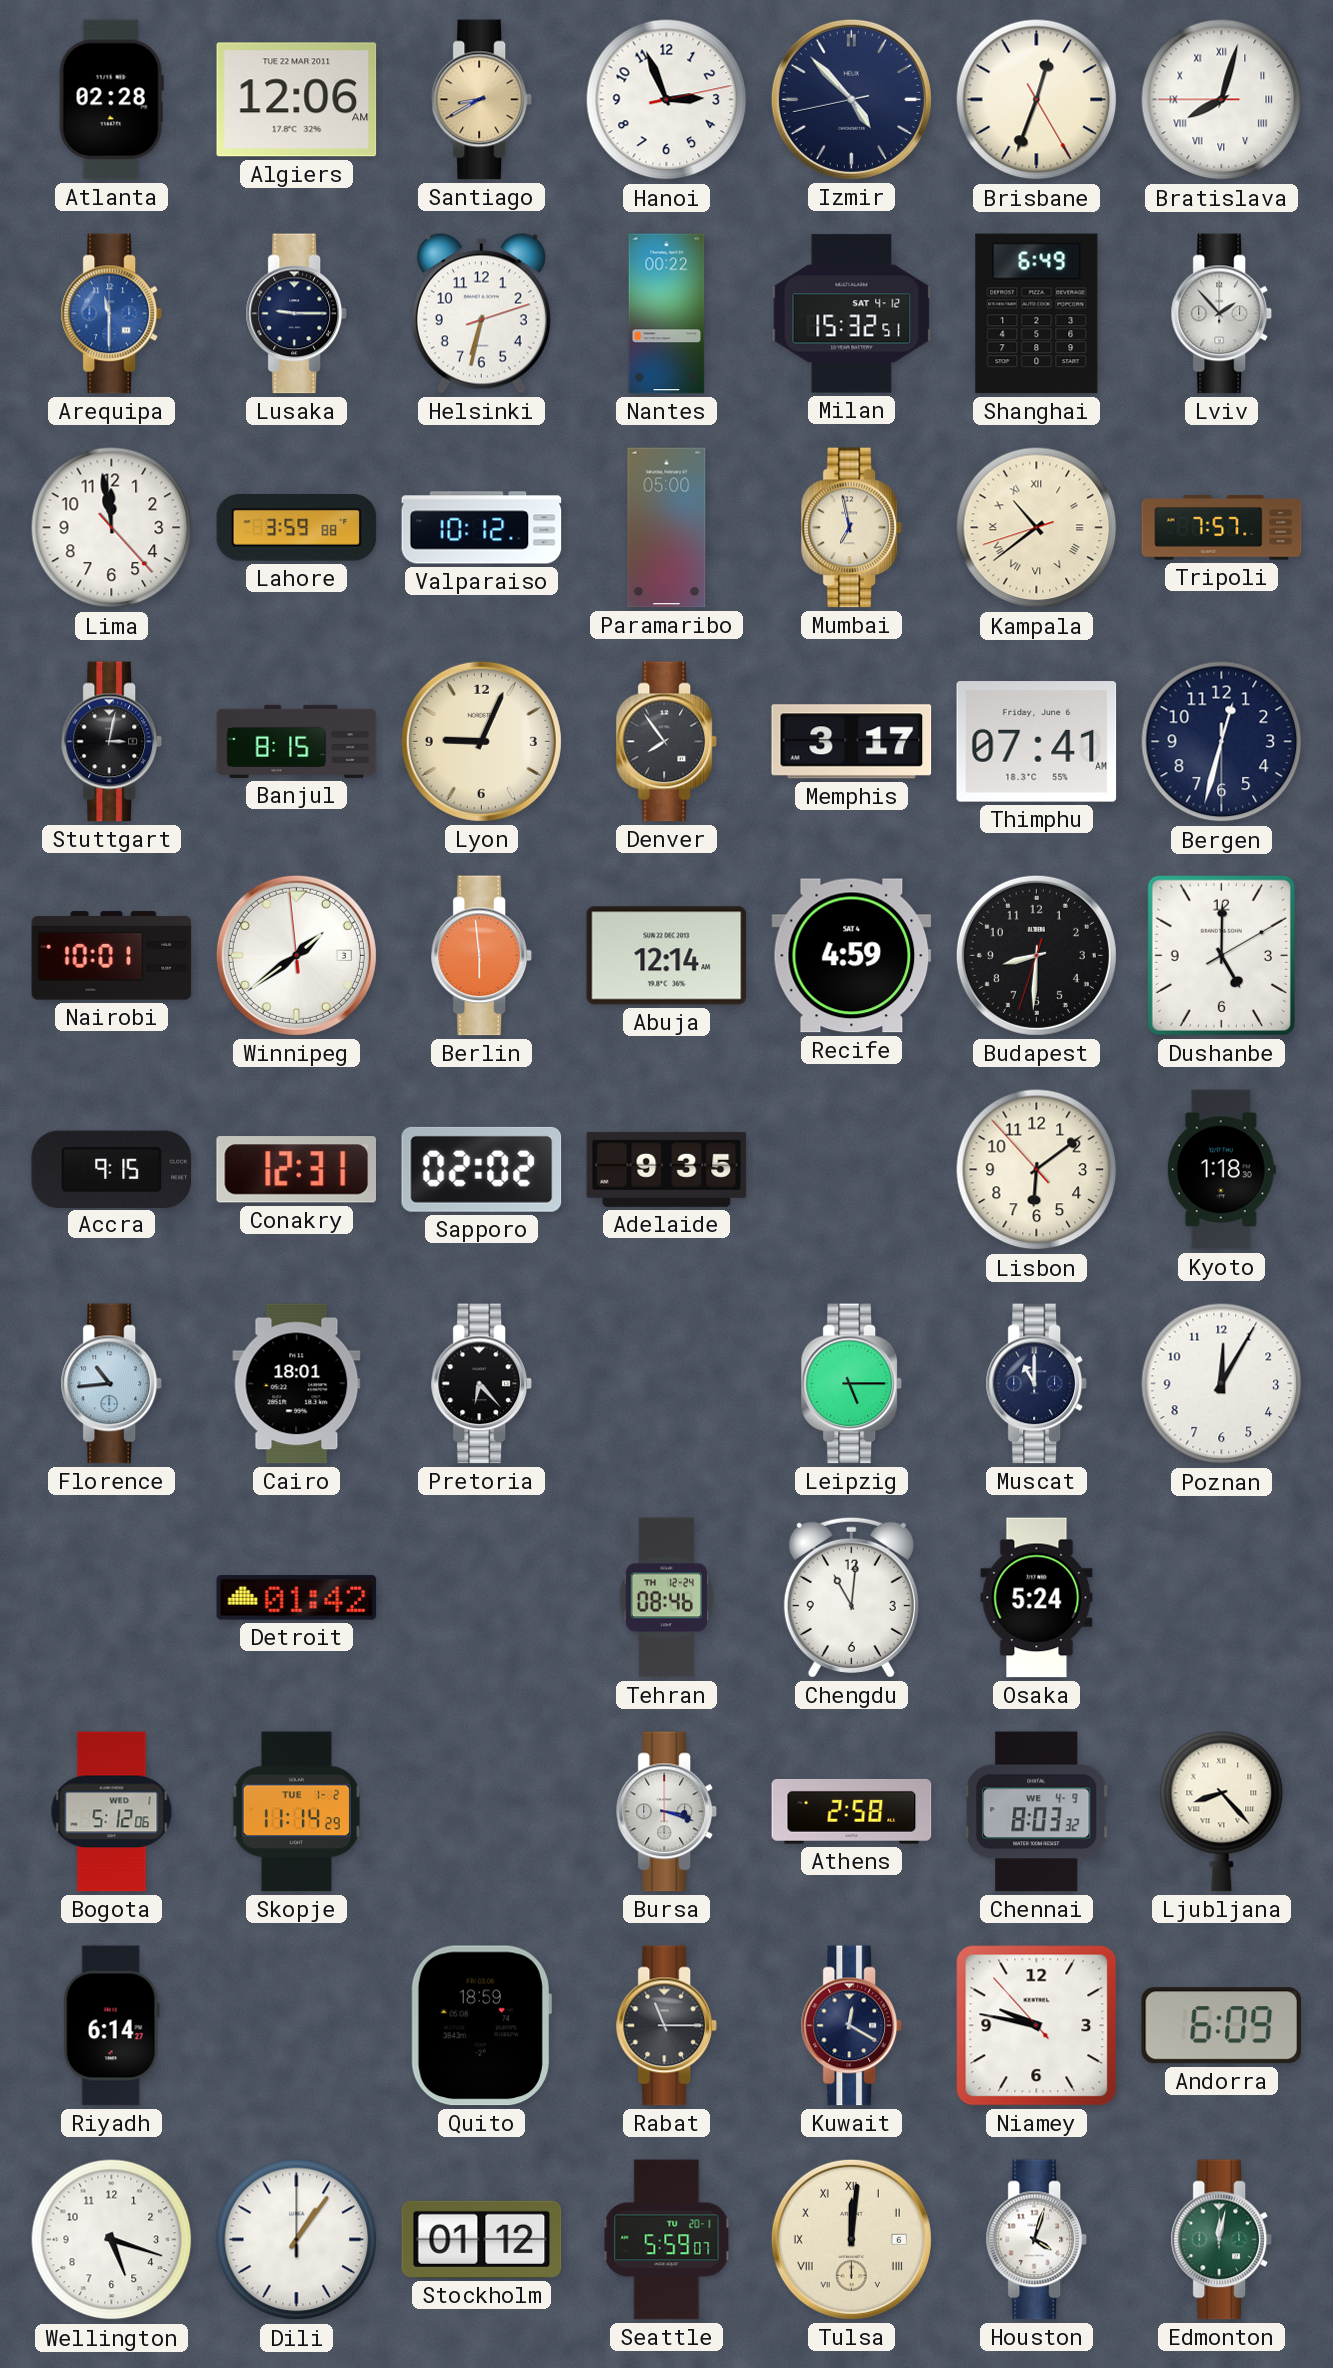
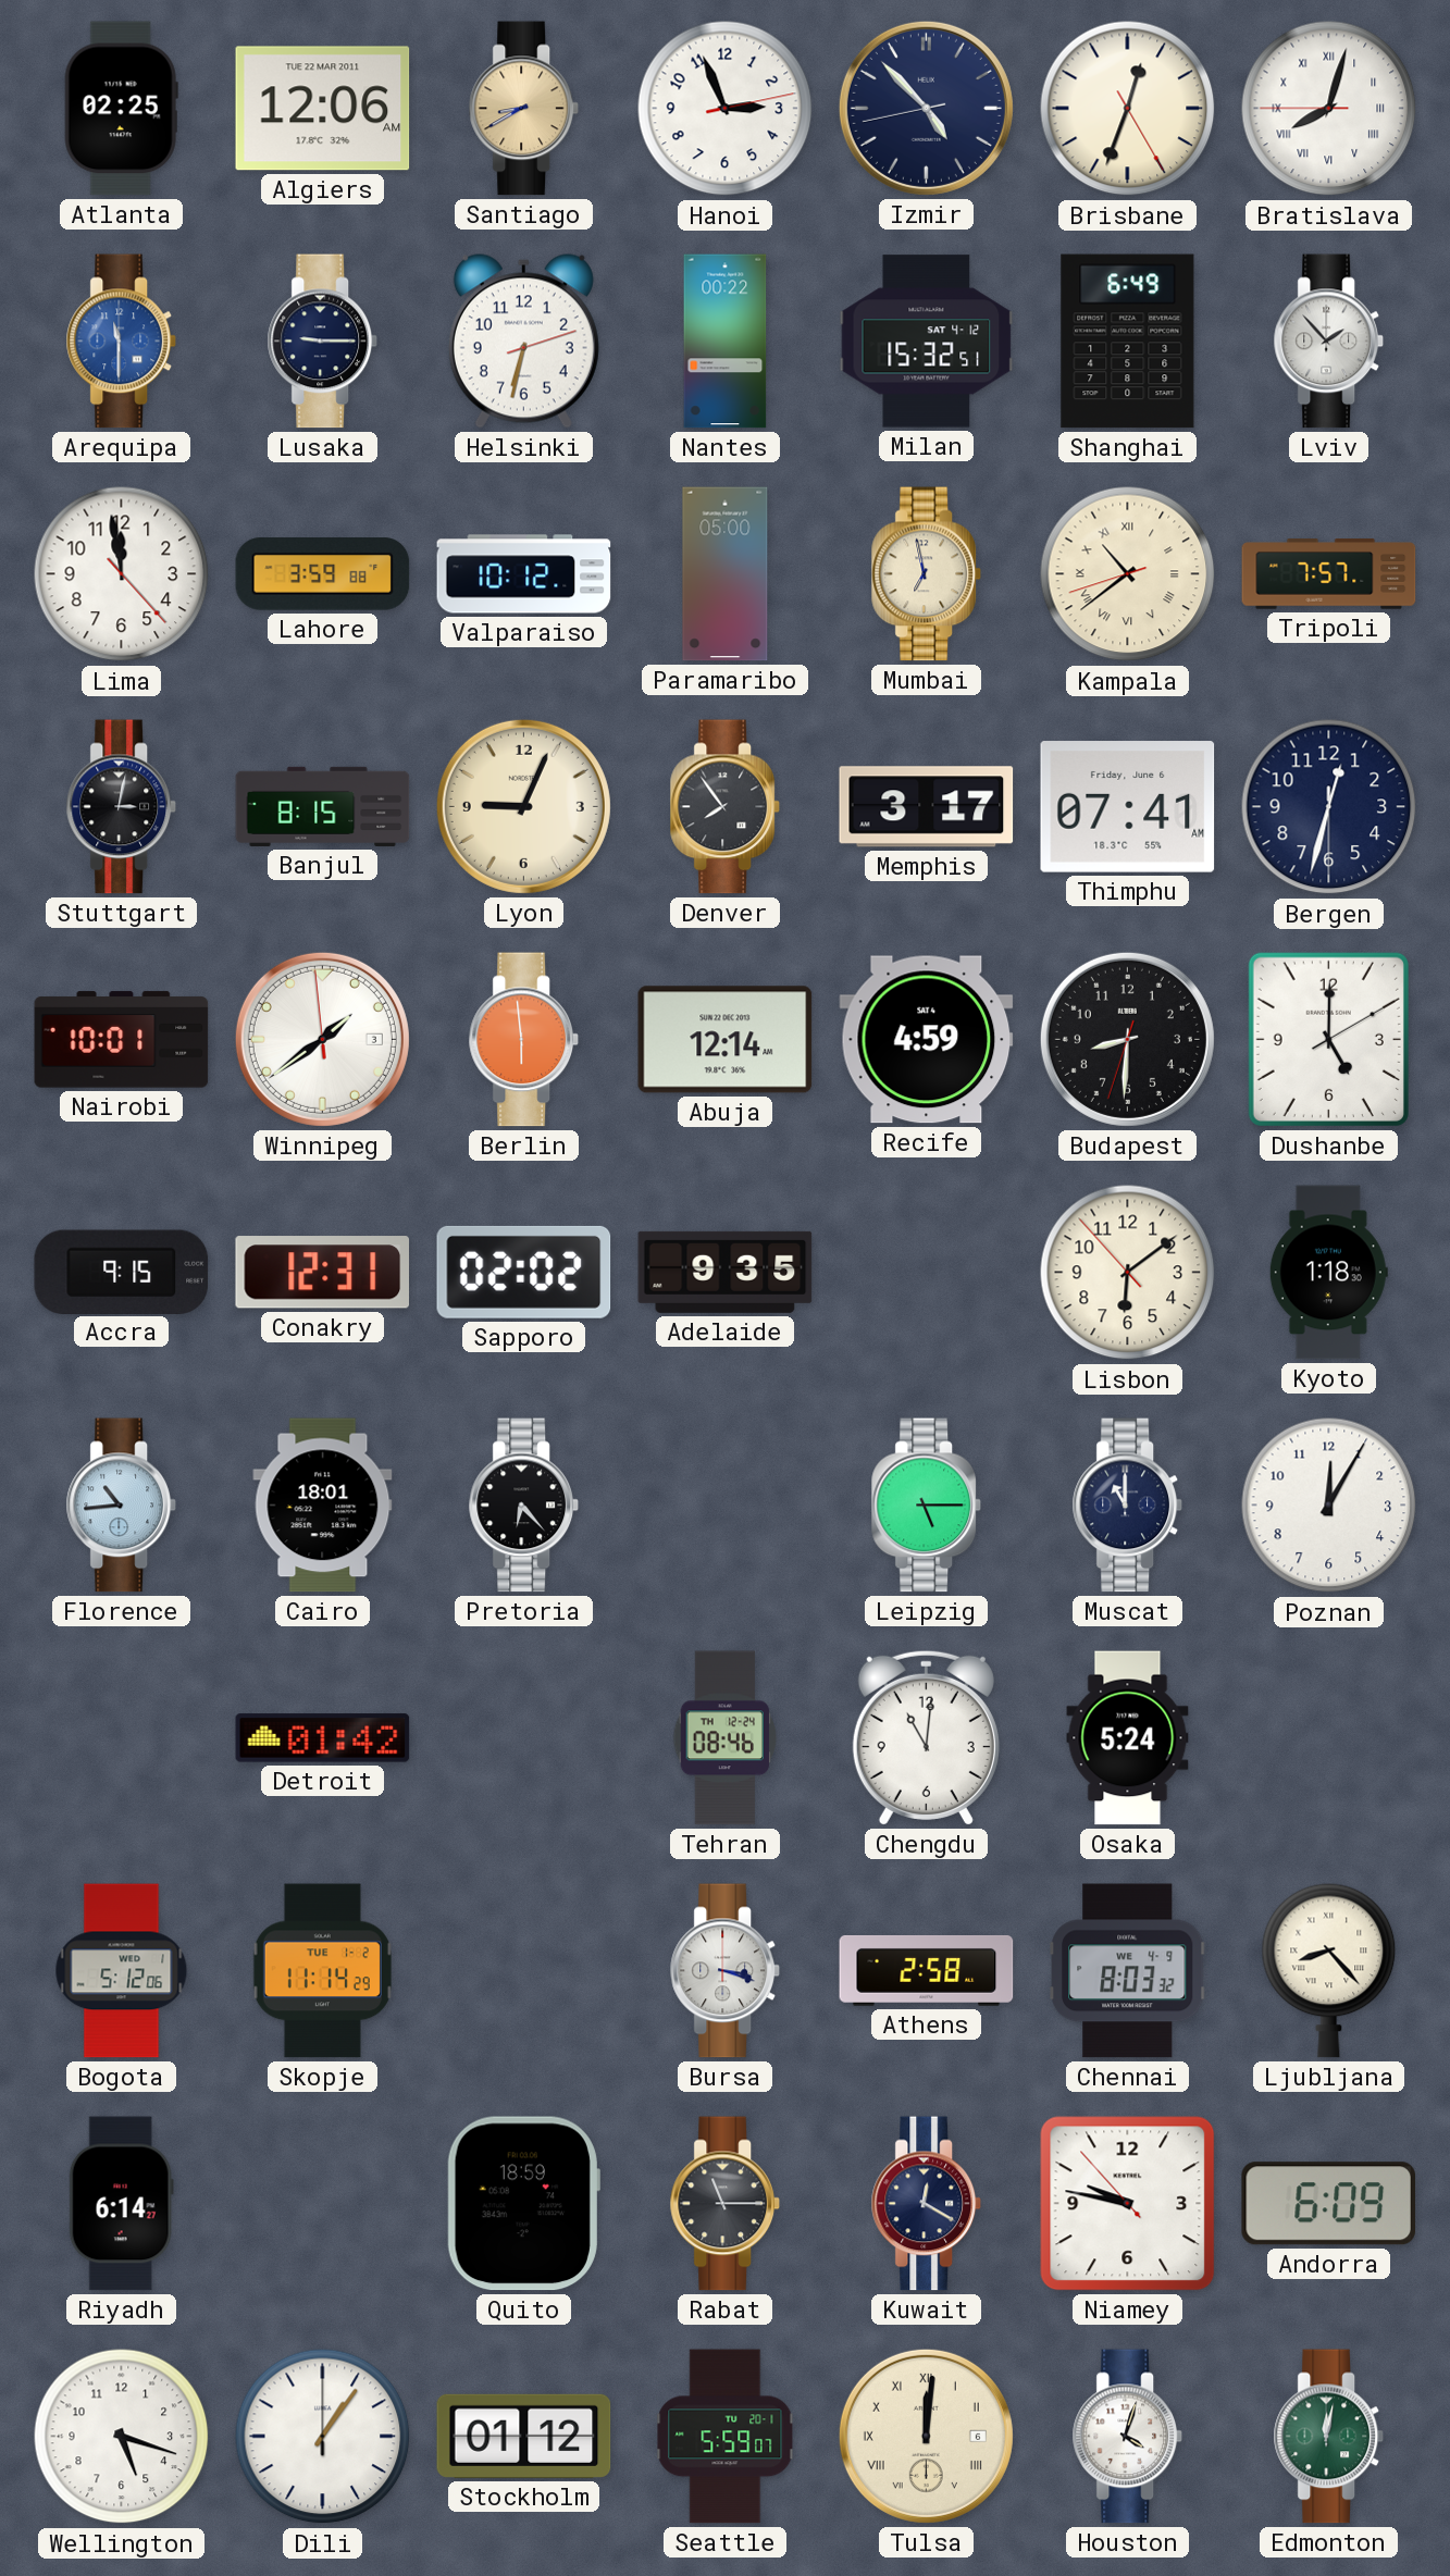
Atlanta: 02:28 -> 02:25 (121, 109)
